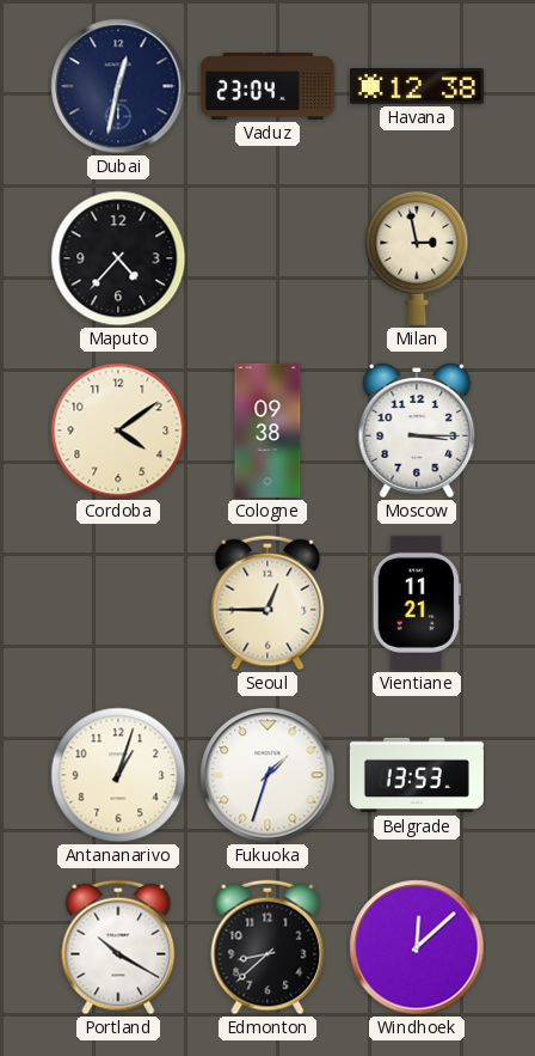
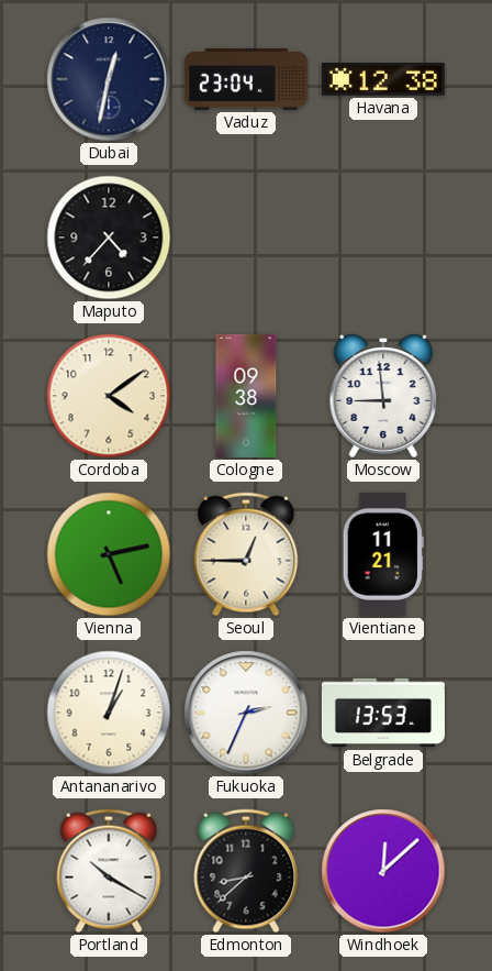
Milan: 2:58 -> none (417, 257)
Moscow: 3:15 -> 8:59 (383, 396)
Vienna: none -> 5:13 (109, 554)
Fukuoka: 1:33 -> 2:34 (246, 713)
